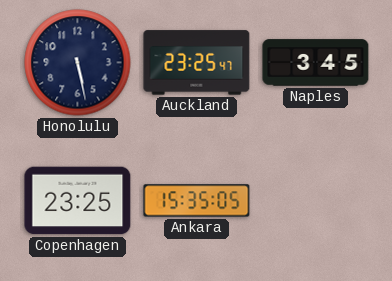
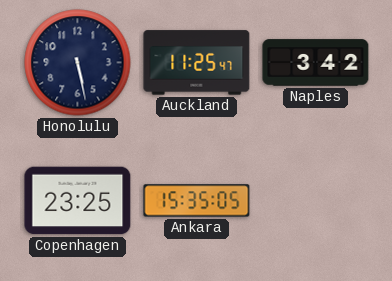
Auckland: 23:25 -> 11:25 (197, 63)
Naples: 3:45 -> 3:42 (316, 63)
